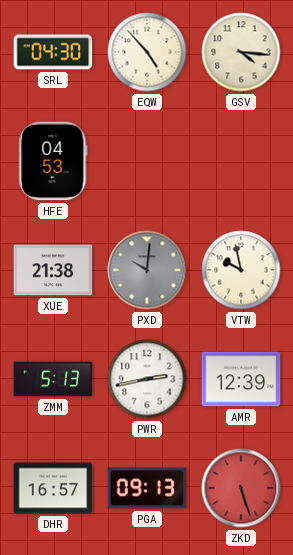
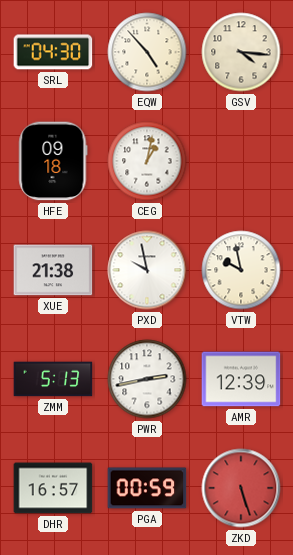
HFE: 04:53 -> 09:18 (53, 161)
CEG: none -> 1:02 (147, 161)
PXD: 10:01 -> 9:58 (147, 270)
PXD dial: grey -> white (147, 270)
PGA: 09:13 -> 00:59 (147, 488)
